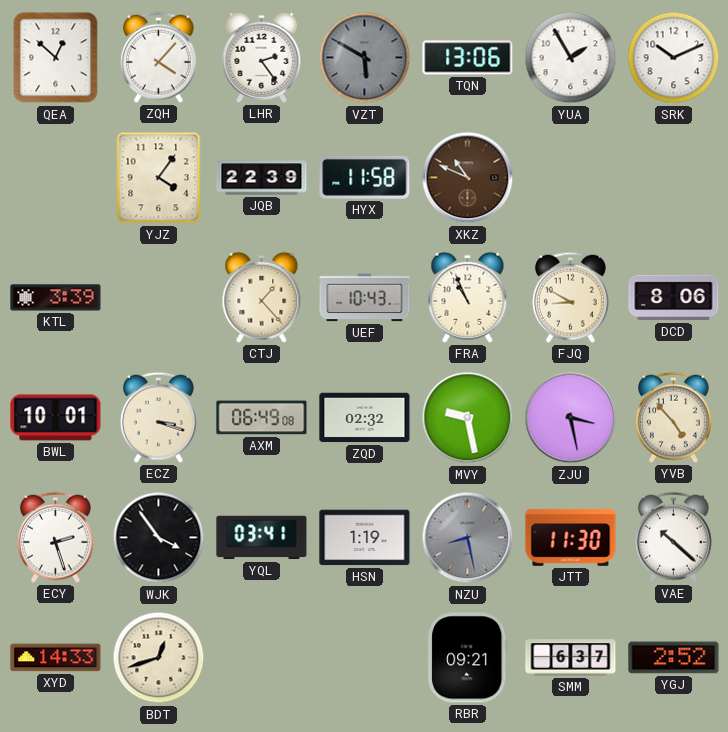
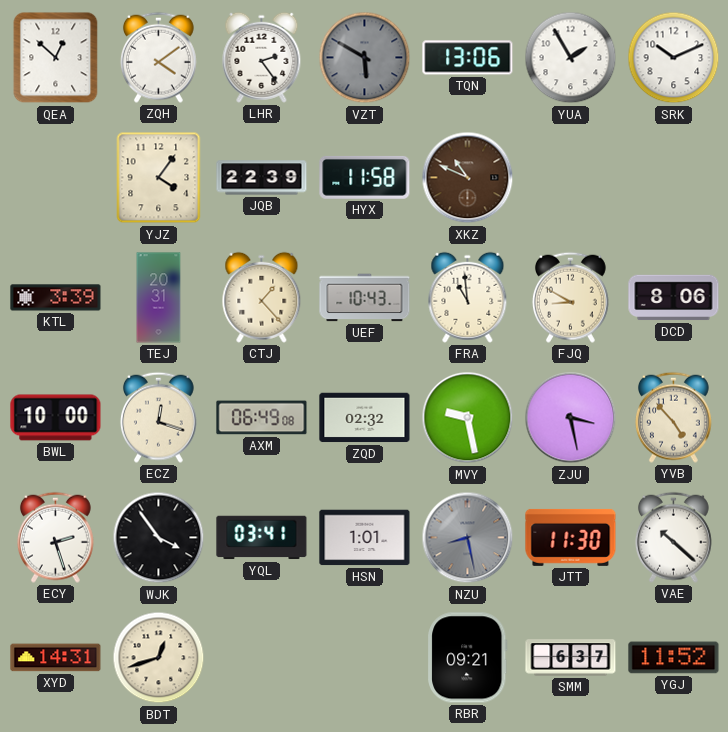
ZQH: 4:07 -> 4:09 (158, 57)
TEJ: none -> 20:31 (159, 298)
FRA: 10:56 -> 10:59 (468, 297)
BWL: 10:01 -> 10:00 (56, 418)
ECZ: 3:18 -> 12:18 (158, 417)
HSN: 1:19 -> 1:01 (365, 538)
XYD: 14:33 -> 14:31 (56, 658)
YGJ: 2:52 -> 11:52 (674, 658)
